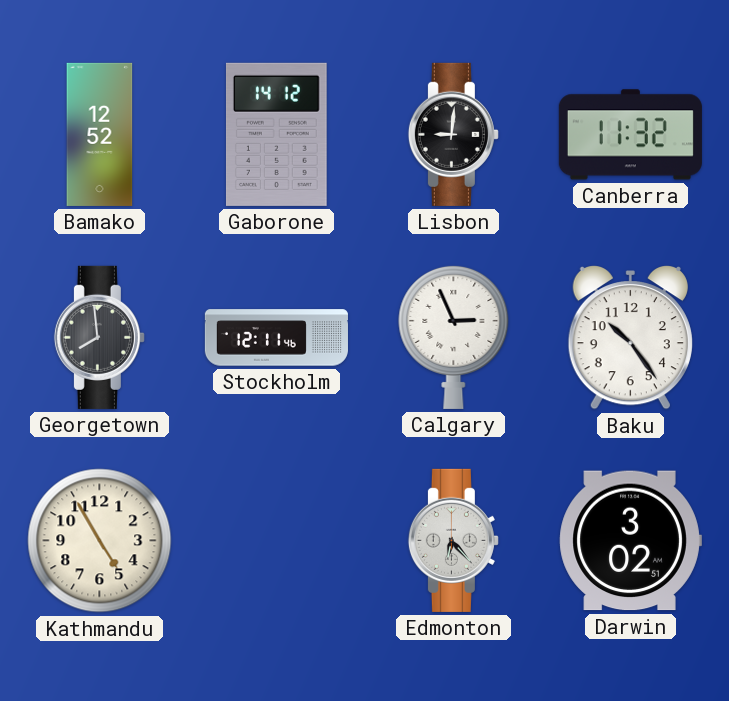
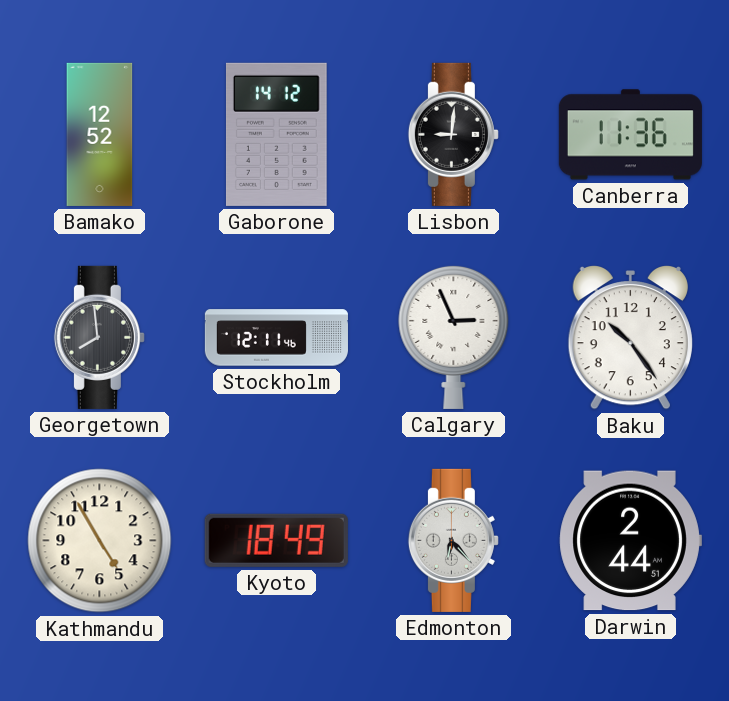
Canberra: 11:32 -> 11:36 (630, 135)
Kyoto: none -> 18:49 (276, 540)
Darwin: 3:02 -> 2:44 (630, 541)
